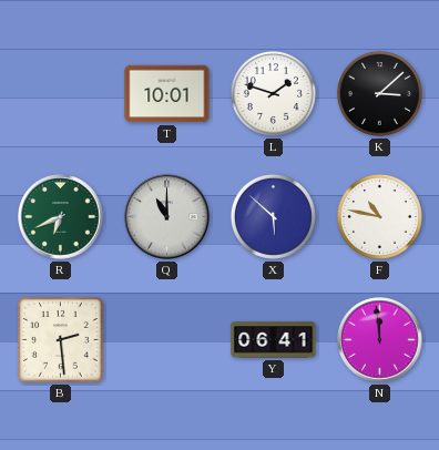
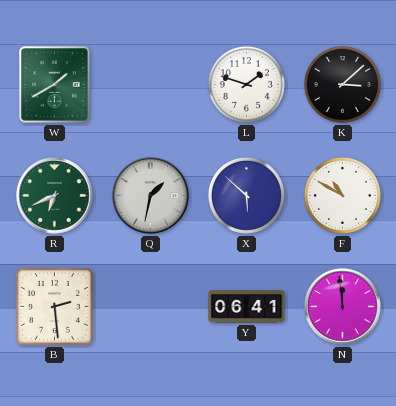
W: none -> 1:40 (55, 85)
T: 10:01 -> none (167, 94)
Q: 11:00 -> 1:32 (151, 196)
F: 10:47 -> 10:50 (342, 195)
